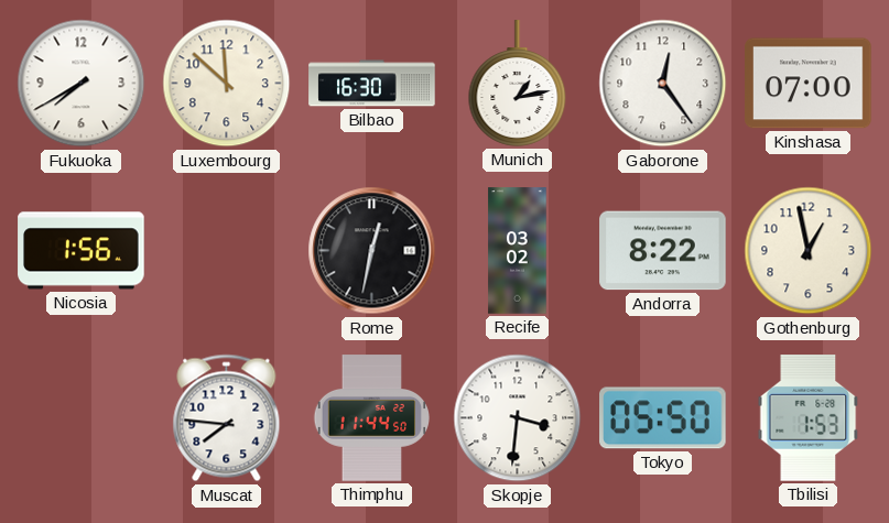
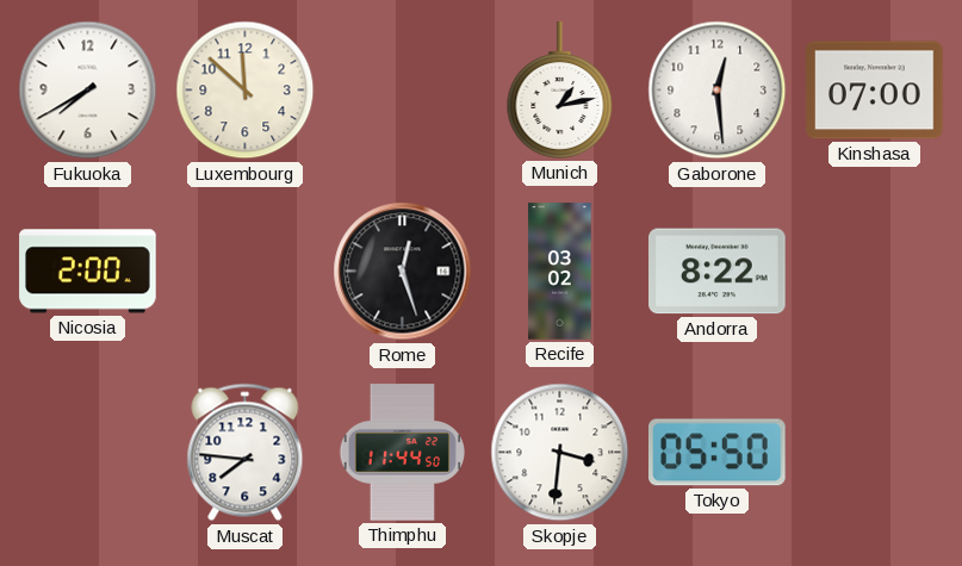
Bilbao: 16:30 -> none (372, 84)
Gaborone: 12:24 -> 12:29 (718, 91)
Nicosia: 1:56 -> 2:00 (88, 272)
Rome: 12:32 -> 12:27 (403, 272)
Gothenburg: 12:58 -> none (809, 251)
Tbilisi: 1:53 -> none (809, 418)
